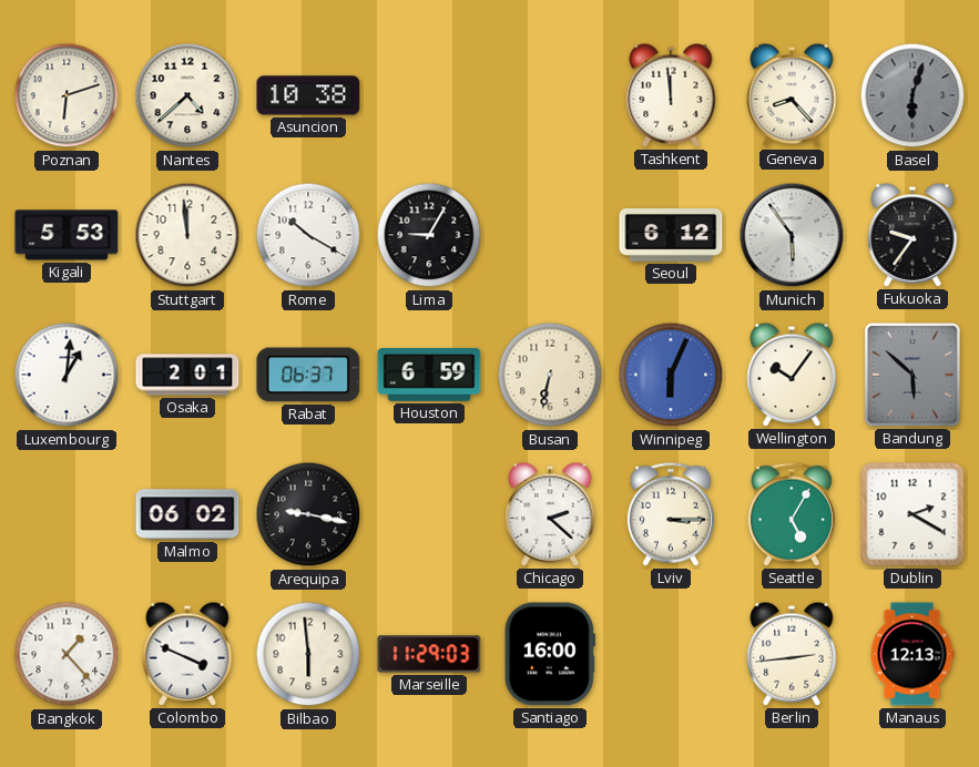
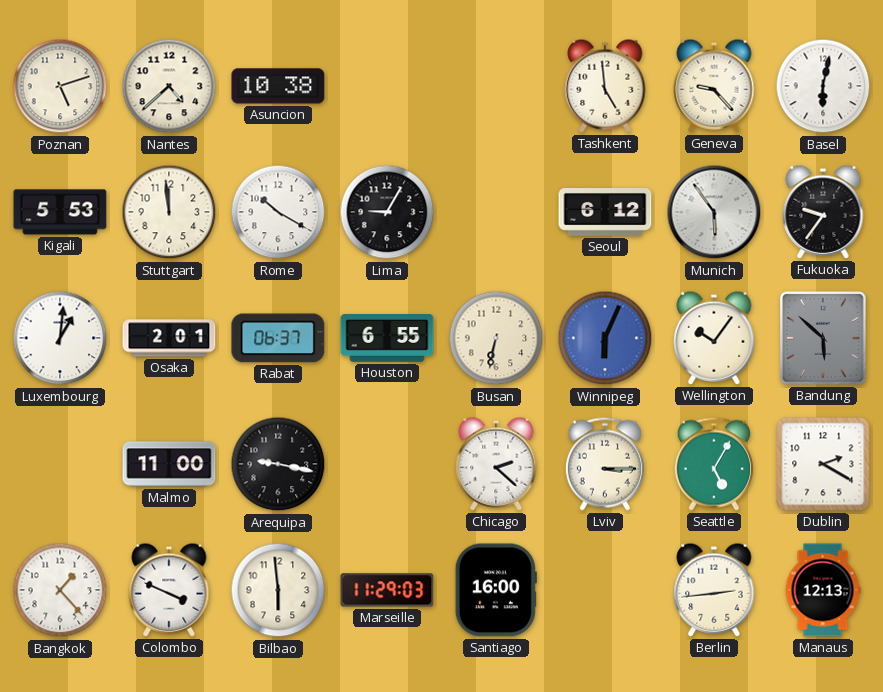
Poznan: 6:12 -> 5:12 (60, 86)
Tashkent: 11:59 -> 4:59 (605, 86)
Geneva: 8:23 -> 9:23 (714, 86)
Basel: 6:03 -> 6:02 (823, 86)
Basel dial: grey -> white (823, 86)
Houston: 6:59 -> 6:55 (387, 338)
Malmo: 06:02 -> 11:00 (169, 464)
